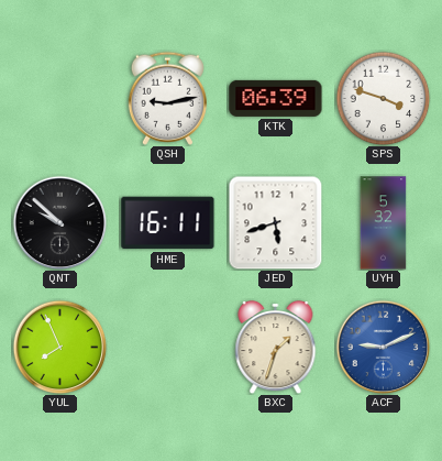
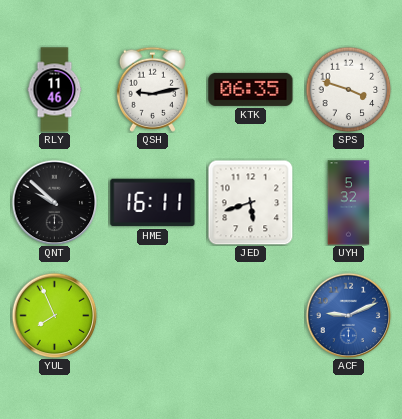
RLY: none -> 11:46 (55, 90)
KTK: 06:39 -> 06:35 (251, 89)
BXC: 1:33 -> none (276, 347)
